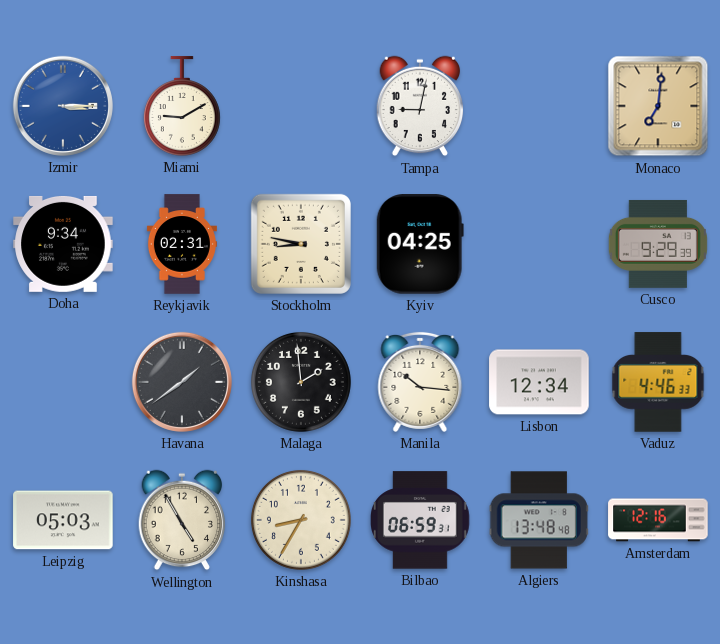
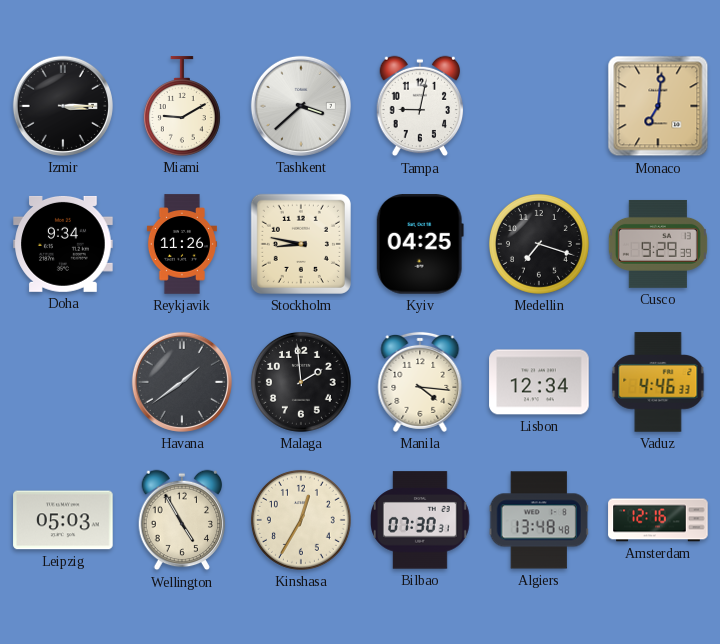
Izmir dial: blue -> black (63, 106)
Tashkent: none -> 3:38 (301, 106)
Reykjavik: 02:31 -> 11:26 (182, 244)
Medellin: none -> 7:18 (539, 244)
Manila: 10:16 -> 4:16 (420, 382)
Kinshasa: 8:35 -> 12:35 (301, 520)
Bilbao: 06:59 -> 07:30 (421, 520)
